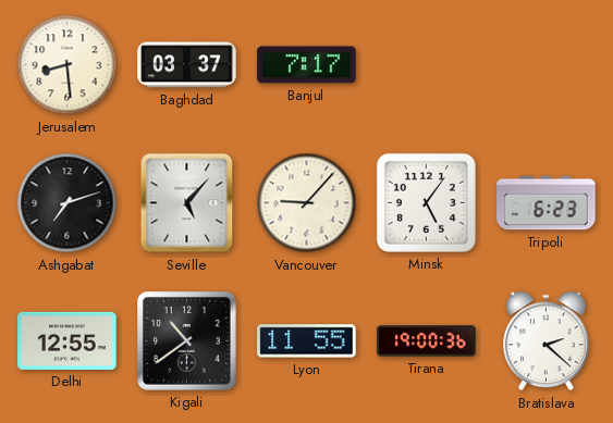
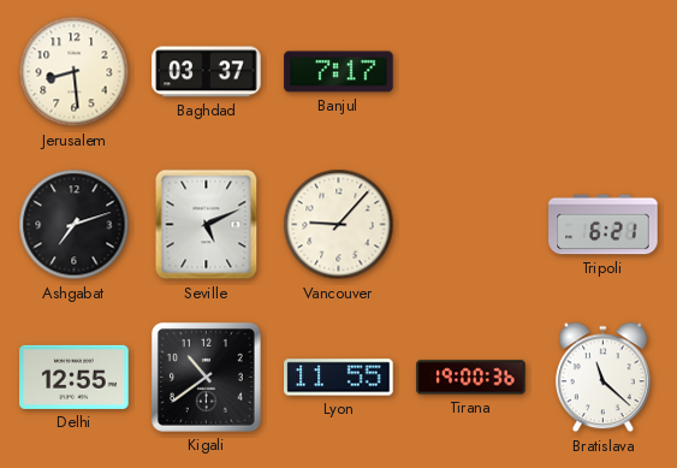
Seville: 5:07 -> 5:11 (207, 225)
Minsk: 5:06 -> none (426, 202)
Tripoli: 6:23 -> 6:21 (604, 225)
Bratislava: 2:22 -> 11:22 (604, 378)
